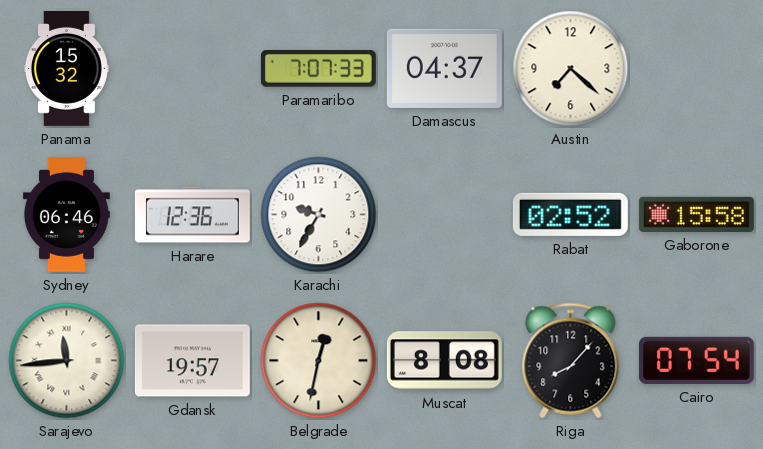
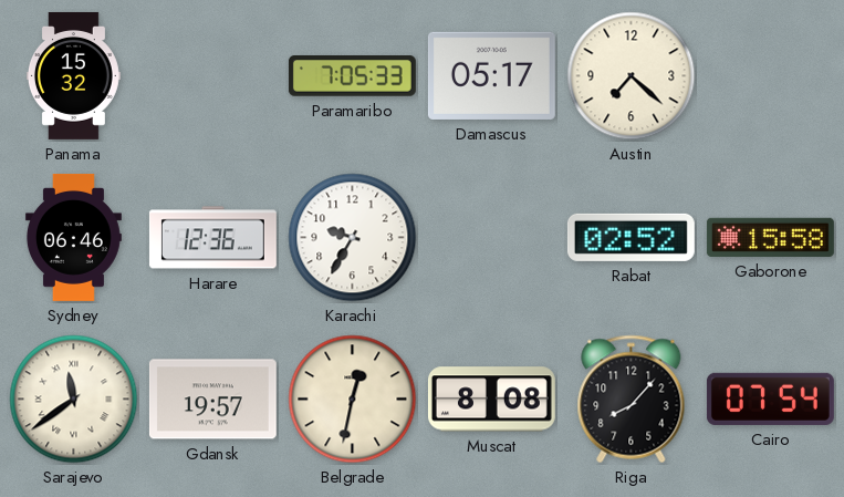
Paramaribo: 7:07 -> 7:05 (352, 76)
Damascus: 04:37 -> 05:17 (491, 75)
Sarajevo: 11:44 -> 11:39 (74, 400)
